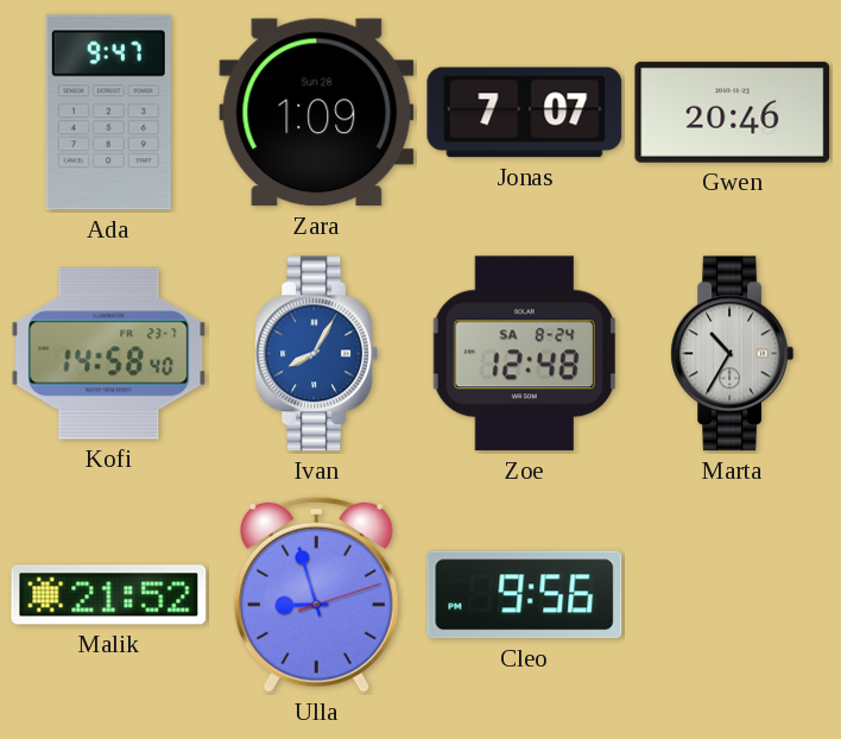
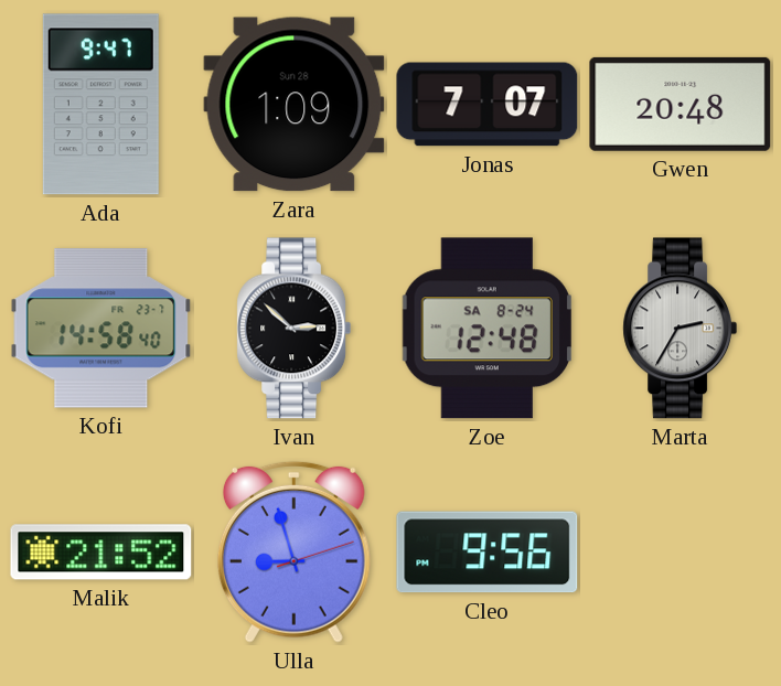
Gwen: 20:46 -> 20:48 (681, 104)
Ivan: 8:05 -> 2:52 (295, 329)
Ivan dial: blue -> black (295, 329)
Marta: 10:35 -> 2:35 (681, 329)
